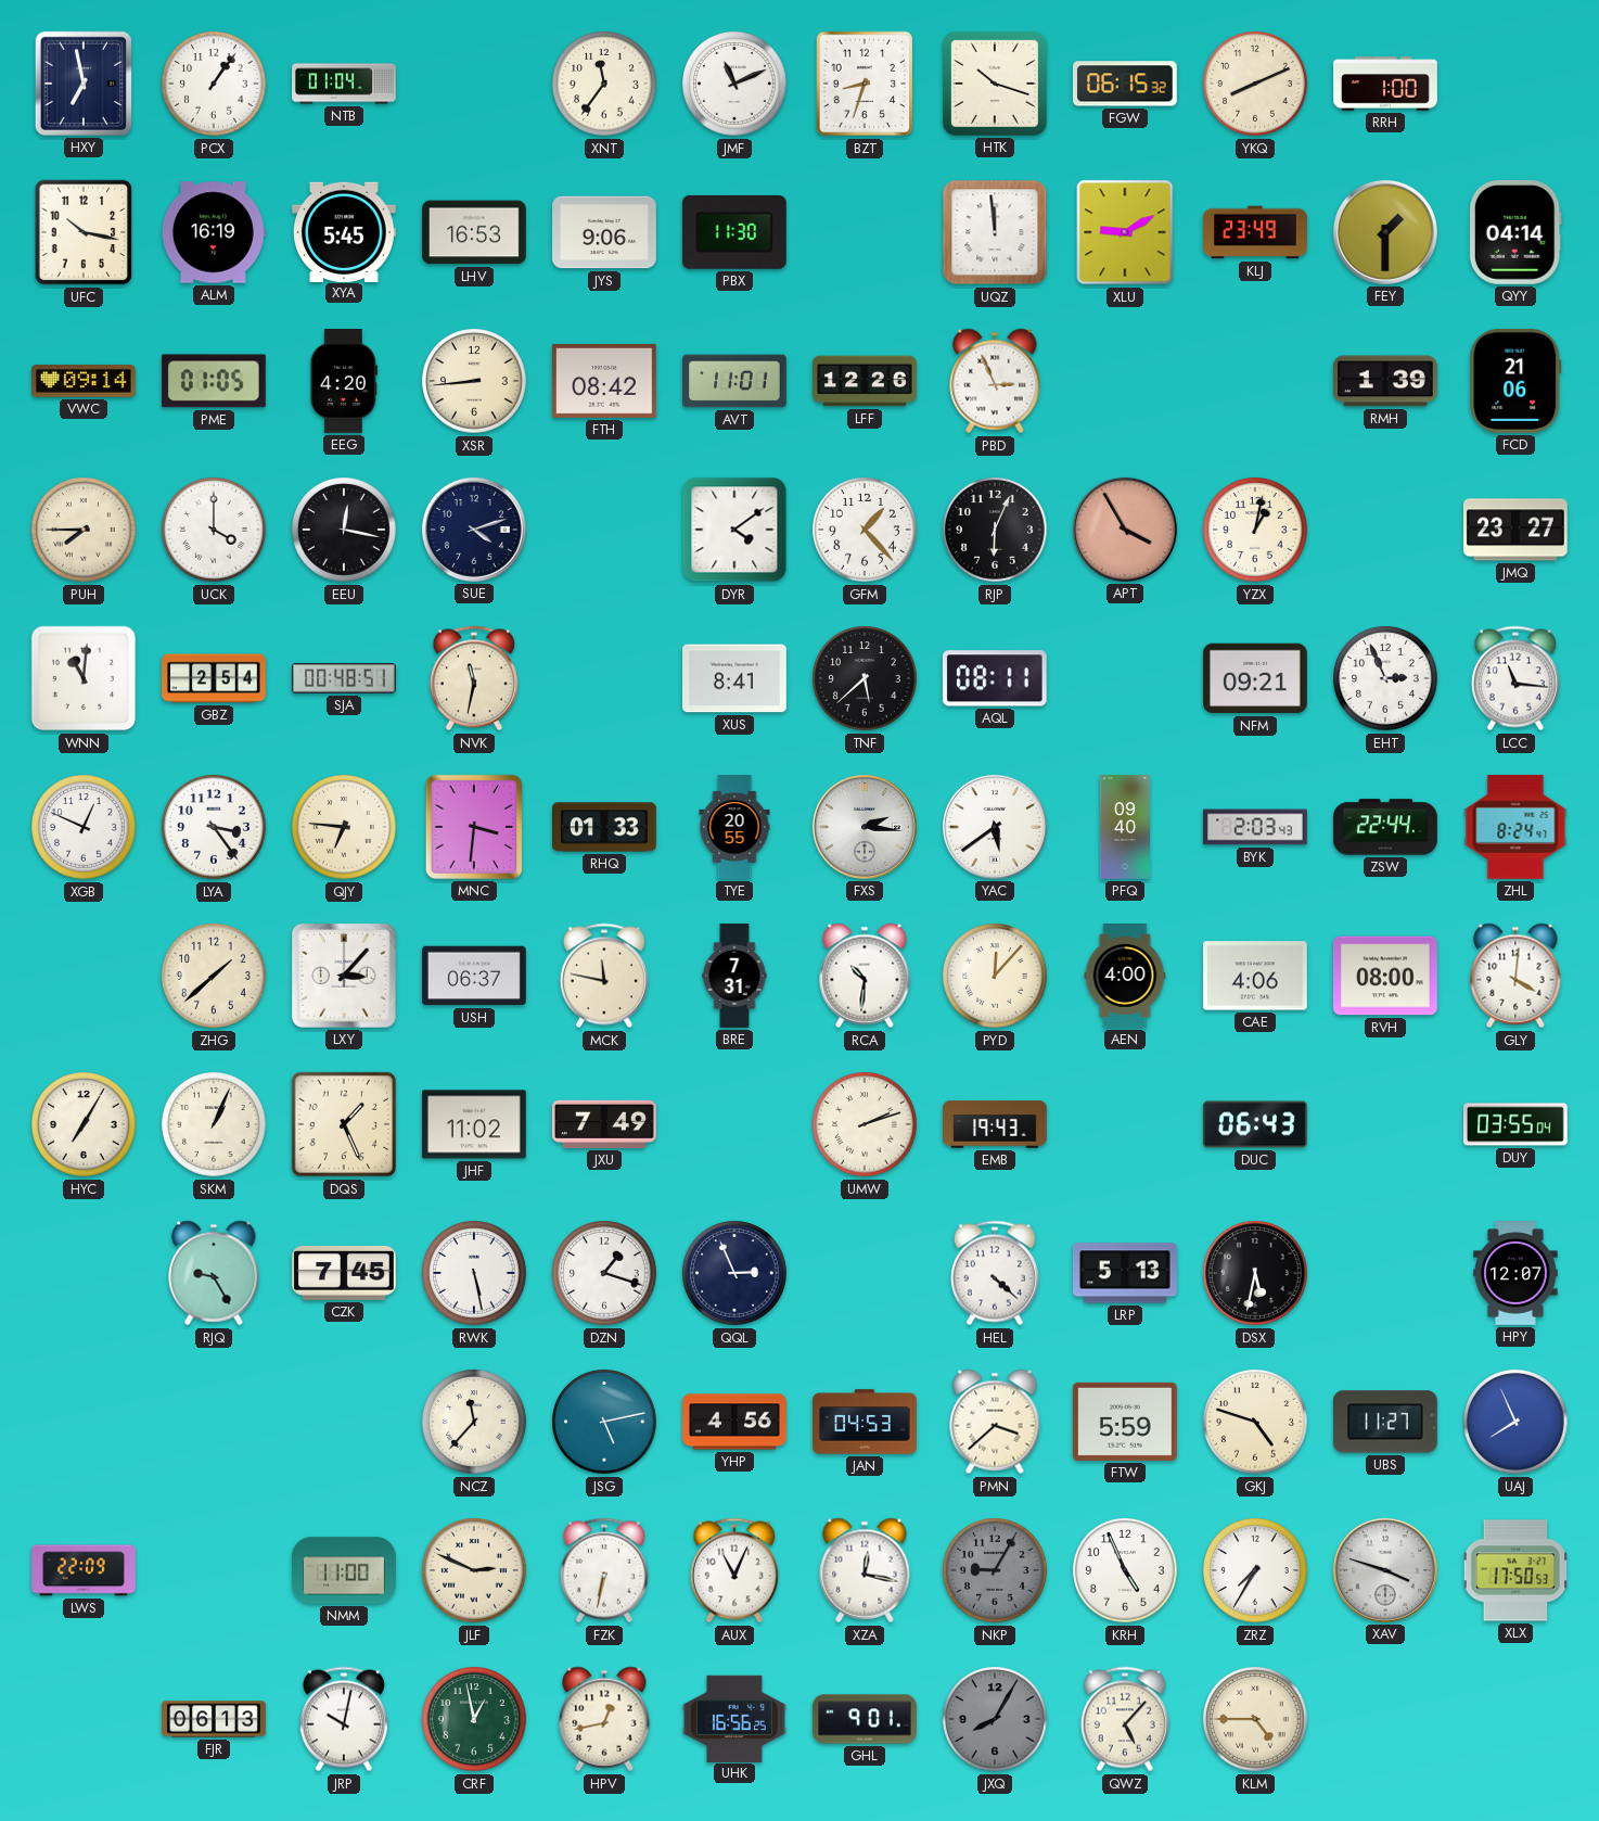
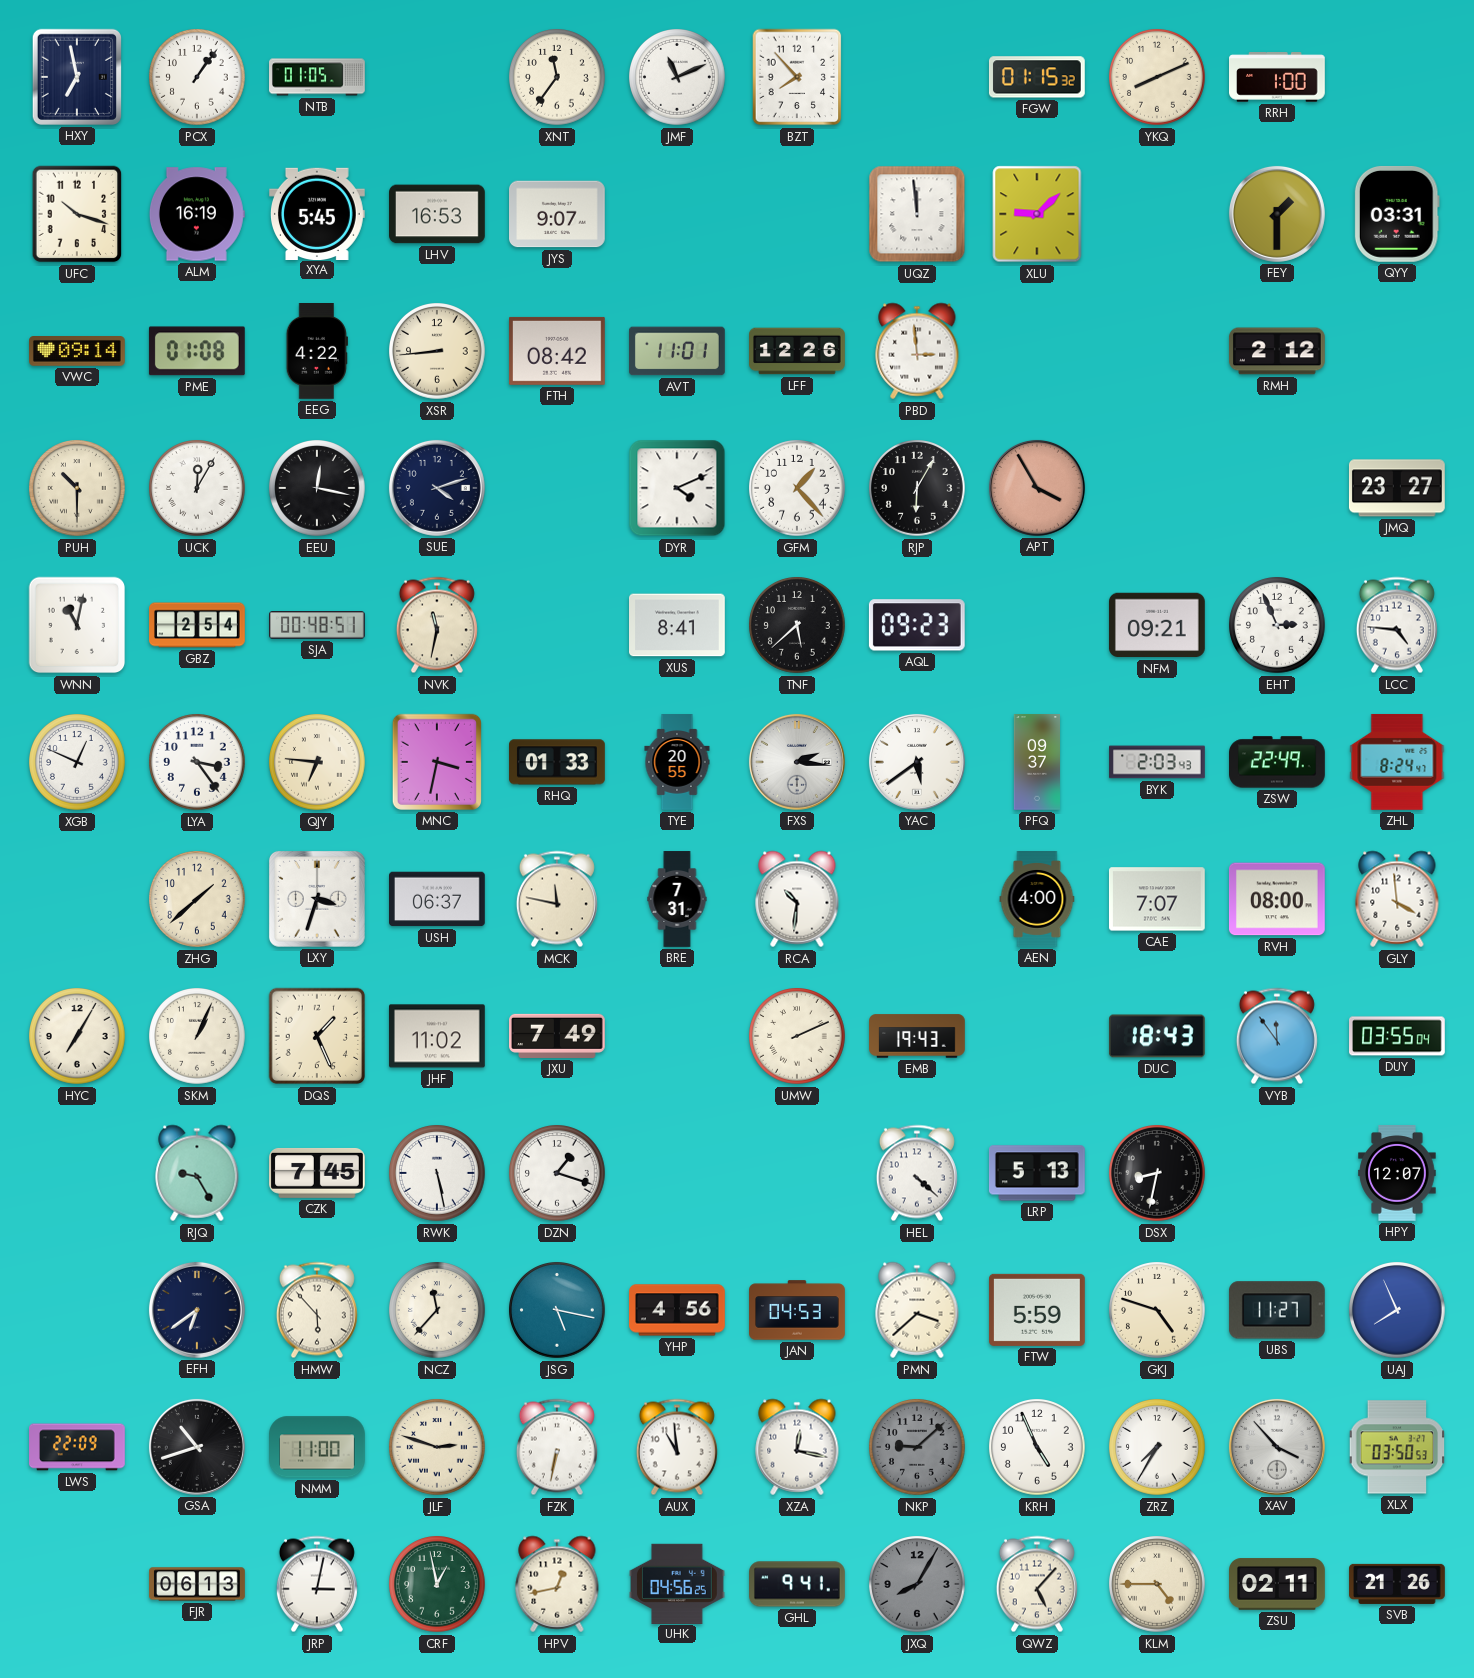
NTB: 01:04 -> 01:05 (317, 77)
BZT: 8:33 -> 7:53 (797, 77)
HTK: 10:18 -> none (995, 84)
FGW: 06:15 -> 01:15 (1037, 77)
UFC: 10:17 -> 10:18 (77, 214)
JYS: 9:06 -> 9:07 (558, 214)
PBX: 11:30 -> none (734, 232)
XLU: 9:10 -> 9:08 (1037, 214)
KLJ: 23:49 -> none (1256, 232)
QYY: 04:14 -> 03:31 (1397, 214)
PME: 01:05 -> 01:08 (197, 351)
EEG: 4:20 -> 4:22 (317, 352)
PBD: 2:56 -> 2:59 (917, 351)
RMH: 1:39 -> 2:12 (1277, 351)
FCD: 21:06 -> none (1515, 381)
PUH: 7:45 -> 10:30 (78, 489)
UCK: 4:00 -> 12:05 (198, 489)
DYR: 4:09 -> 4:11 (677, 488)
RJP: 6:04 -> 6:05 (918, 489)
YZX: 1:02 -> none (1256, 531)
WNN: 11:01 -> 11:02 (77, 625)
AQL: 08:11 -> 09:23 (917, 625)
LCC: 11:16 -> 4:46 (1397, 625)
MNC: 3:31 -> 3:32 (437, 762)
PFQ: 09:40 -> 09:37 (1036, 762)
ZSW: 22:44 -> 22:49 (1278, 762)
LXY: 3:07 -> 3:33 (317, 899)
PYD: 12:07 -> none (996, 977)
CAE: 4:06 -> 7:07 (1157, 899)
GLY: 4:01 -> 3:59 (1397, 899)
UMW: 2:12 -> 2:11 (798, 1037)
DUC: 06:43 -> 18:43 (1157, 1036)
VYB: none -> 11:54 (1277, 1036)
QQL: 2:56 -> none (735, 1274)
DSX: 5:32 -> 8:32 (1158, 1174)
EFH: none -> 6:39 (197, 1310)
HMW: none -> 5:53 (317, 1310)
JSG: 5:13 -> 5:17 (558, 1311)
GSA: none -> 10:42 (197, 1447)
JLF: 2:49 -> 2:48 (438, 1448)
AUX: 11:04 -> 10:59 (677, 1447)
NKP: 9:05 -> 9:08 (918, 1448)
XAV: 3:48 -> 3:53 (1277, 1447)
XLX: 17:50 -> 03:50 (1396, 1447)
JRP: 10:02 -> 3:02 (317, 1584)
UHK: 16:56 -> 04:56 (678, 1583)
GHL: 9:01 -> 9:41 (798, 1584)
ZSU: none -> 02:11 (1278, 1584)
SVB: none -> 21:26 (1398, 1584)
